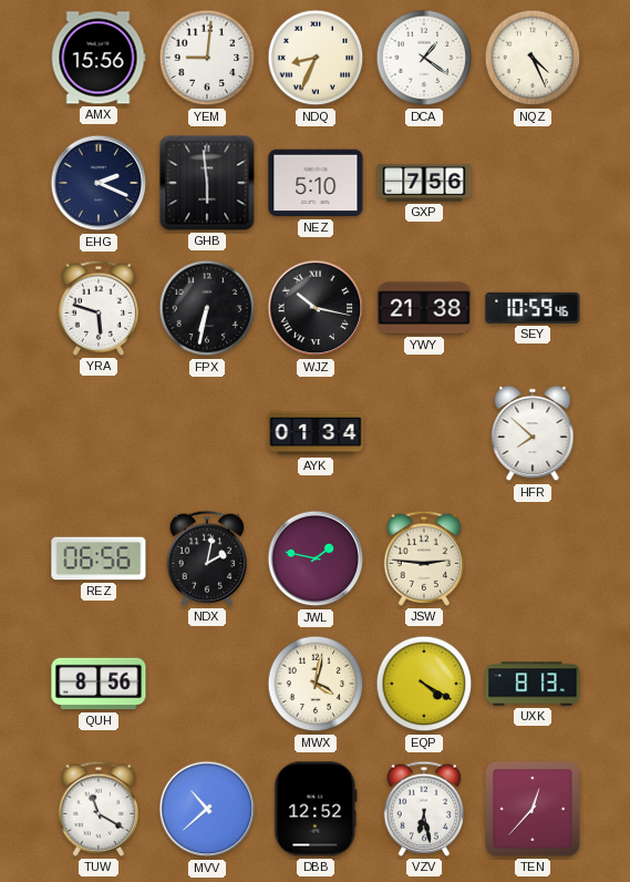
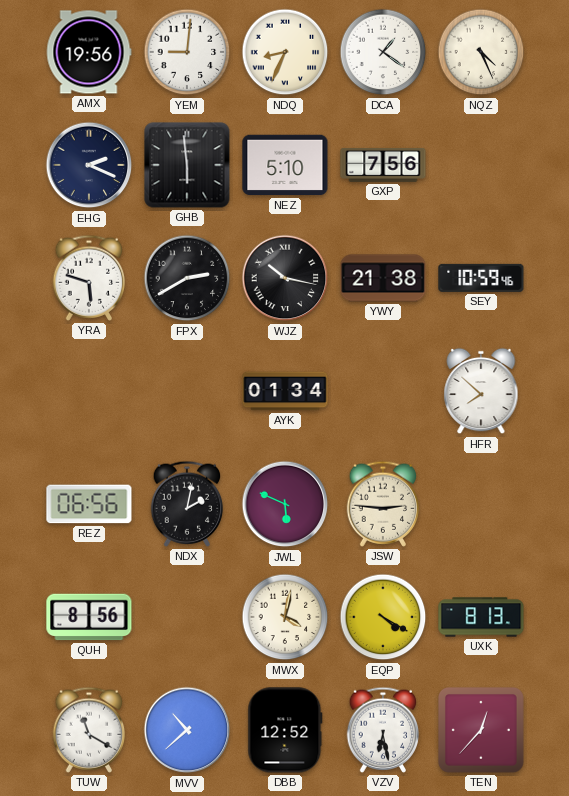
AMX: 15:56 -> 19:56 (89, 52)
FPX: 6:32 -> 2:40 (187, 278)
JWL: 1:47 -> 5:49 (285, 504)
